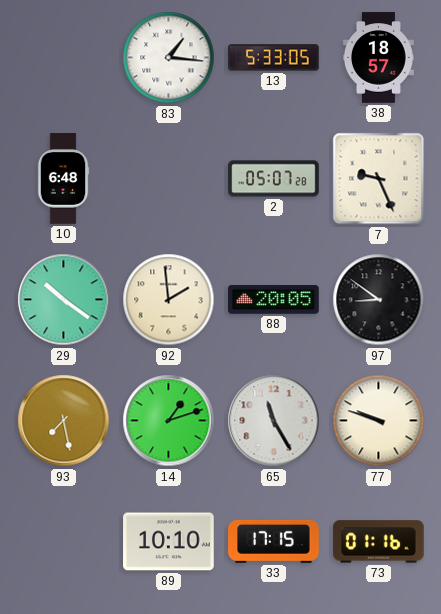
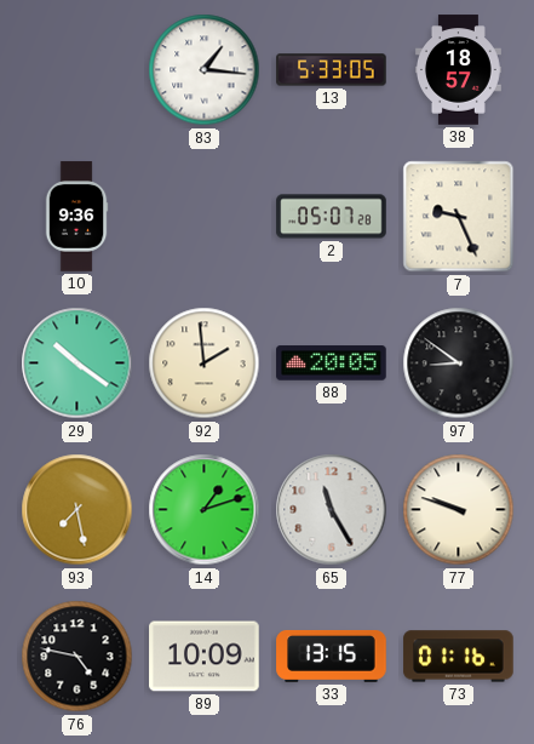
10: 6:48 -> 9:36 (76, 217)
76: none -> 4:47 (77, 657)
89: 10:10 -> 10:09 (205, 657)
33: 17:15 -> 13:15 (332, 656)
